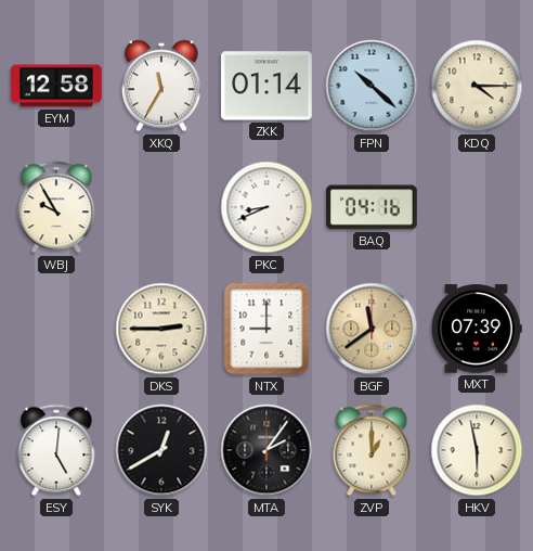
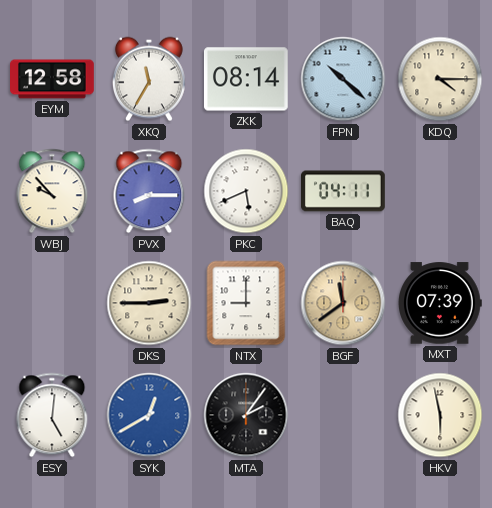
ZKK: 01:14 -> 08:14 (246, 79)
WBJ: 9:55 -> 9:53 (52, 191)
PVX: none -> 8:15 (149, 191)
PKC: 8:41 -> 5:41 (246, 191)
BAQ: 04:16 -> 04:11 (344, 191)
SYK dial: black -> blue (149, 415)
ZVP: 1:00 -> none (372, 450)
